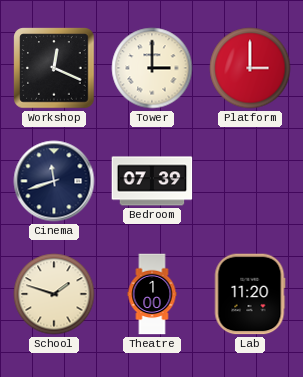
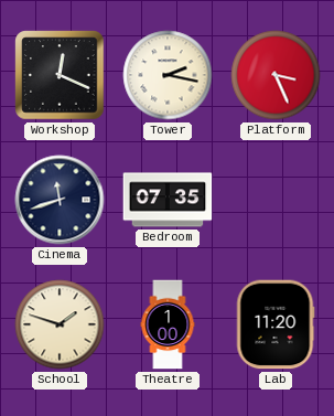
Tower: 3:00 -> 2:17 (168, 75)
Platform: 3:00 -> 3:26 (276, 75)
Bedroom: 07:39 -> 07:35 (168, 200)
